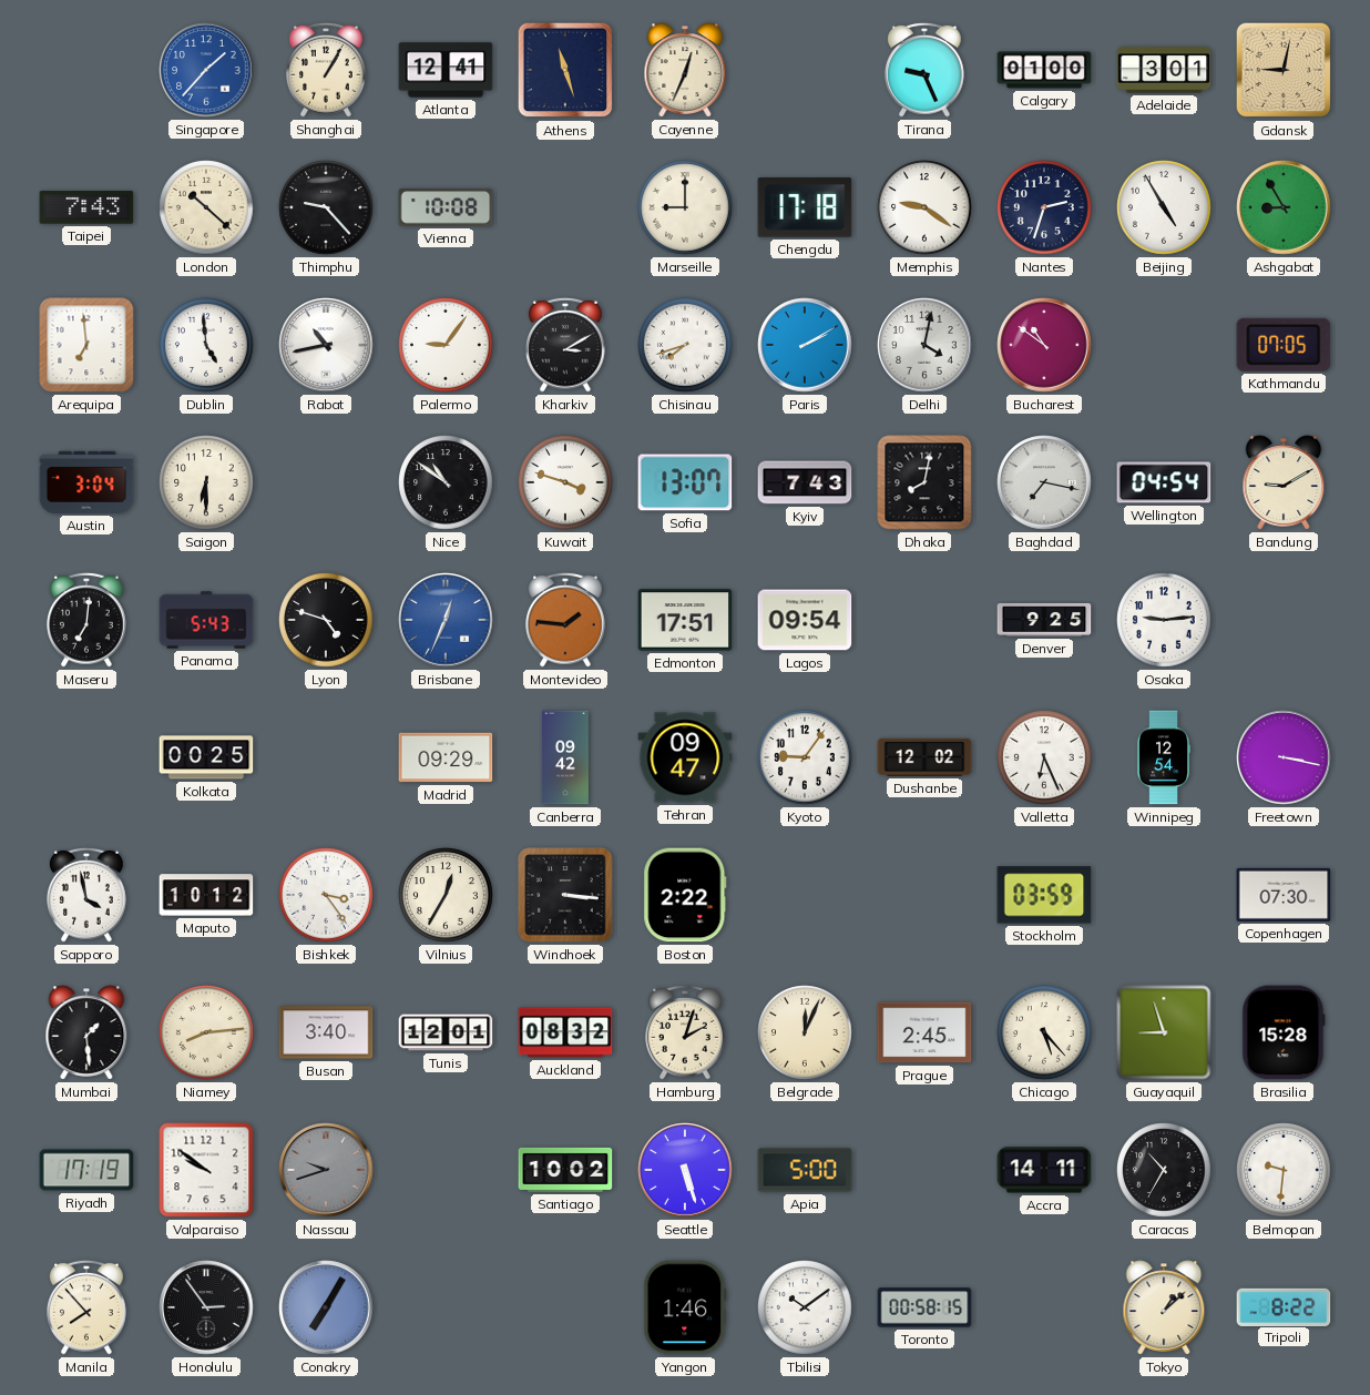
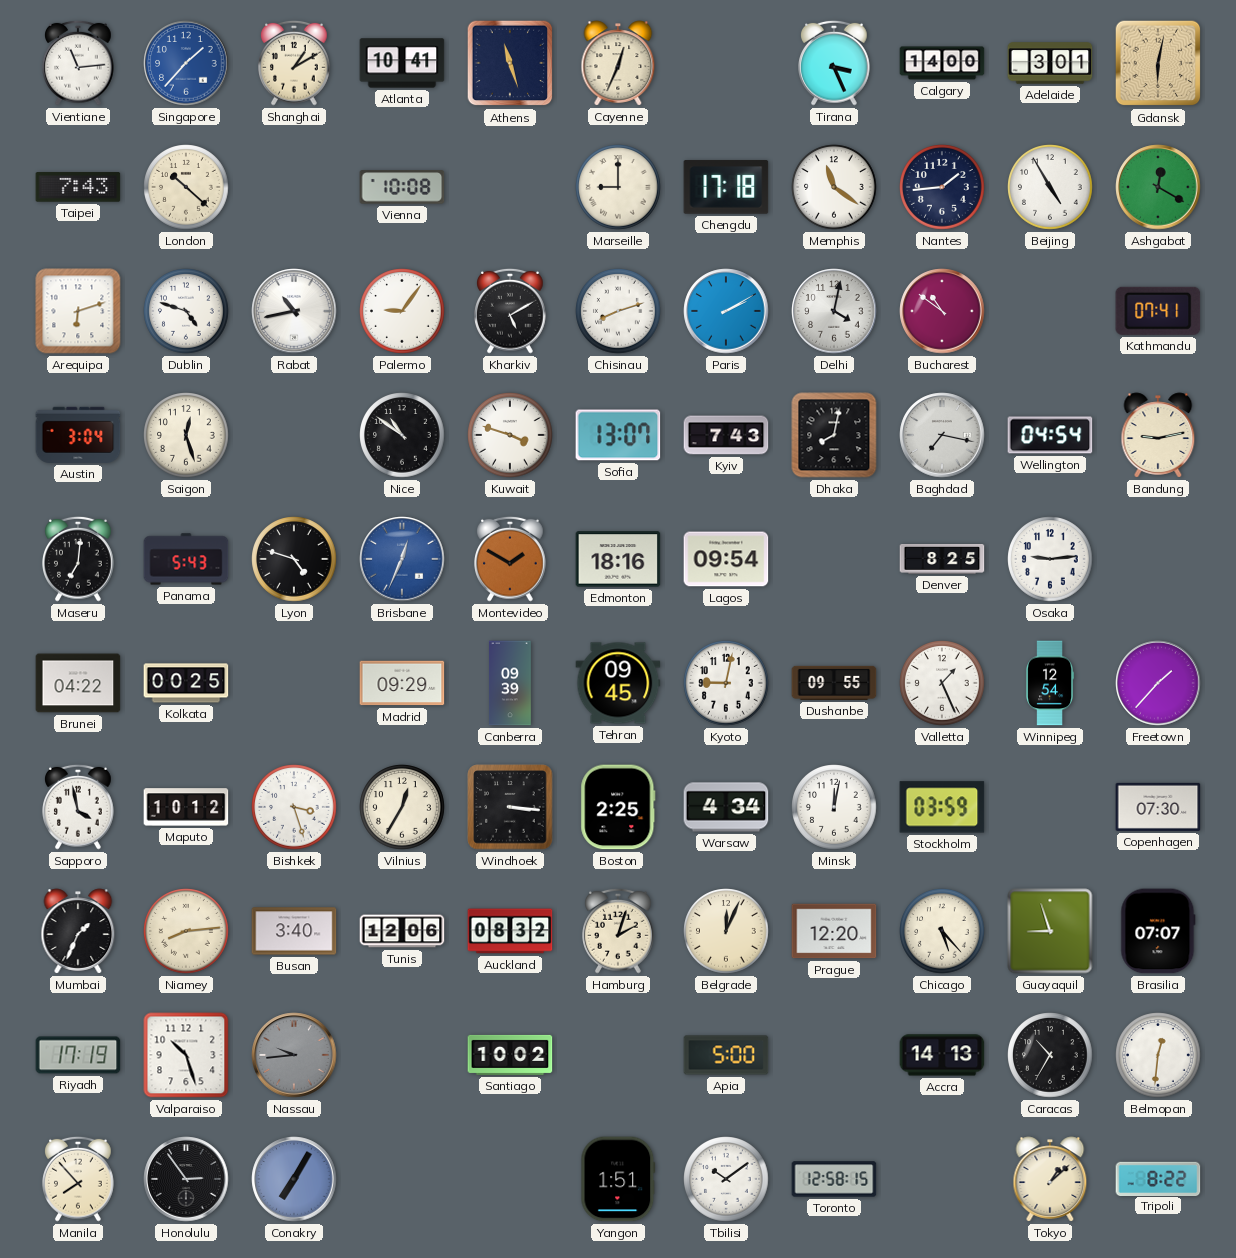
Vientiane: none -> 11:14 (78, 63)
Shanghai: 1:05 -> 1:10 (294, 63)
Atlanta: 12:41 -> 10:41 (402, 63)
Tirana: 9:26 -> 3:26 (834, 63)
Calgary: 01:00 -> 14:00 (942, 63)
Gdansk: 9:02 -> 6:02 (1158, 63)
Thimphu: 9:23 -> none (326, 207)
Memphis: 9:21 -> 11:21 (834, 187)
Nantes: 2:33 -> 1:44 (942, 187)
Ashgabat: 8:55 -> 12:20 (1158, 187)
Arequipa: 6:59 -> 6:12 (78, 311)
Dublin: 4:59 -> 4:48 (186, 311)
Kharkiv: 3:10 -> 5:10 (510, 311)
Chisinau: 7:42 -> 8:12 (618, 311)
Kathmandu: 07:05 -> 07:41 (1158, 311)
Saigon: 6:30 -> 12:27 (186, 435)
Bandung: 9:10 -> 9:13 (1158, 435)
Montevideo: 1:46 -> 1:50 (510, 559)
Edmonton: 17:51 -> 18:16 (618, 559)
Denver: 9:25 -> 8:25 (942, 560)
Brunei: none -> 04:22 (78, 683)
Canberra: 09:42 -> 09:39 (510, 683)
Tehran: 09:47 -> 09:45 (618, 683)
Kyoto: 9:06 -> 9:02 (726, 683)
Dushanbe: 12:02 -> 09:55 (834, 683)
Valletta: 6:26 -> 1:26 (942, 683)
Freetown: 3:17 -> 1:37 (1158, 683)
Bishkek: 3:24 -> 3:27 (294, 807)
Boston: 2:22 -> 2:25 (618, 807)
Warsaw: none -> 4:34 (726, 807)
Minsk: none -> 12:02 (834, 807)
Mumbai: 1:29 -> 1:34 (78, 931)
Tunis: 12:01 -> 12:06 (402, 931)
Prague: 2:45 -> 12:20 (834, 931)
Brasilia: 15:28 -> 07:07 (1158, 931)
Valparaiso: 9:51 -> 10:27 (186, 1055)
Nassau: 9:42 -> 9:44 (294, 1055)
Seattle: 5:27 -> none (685, 1170)
Accra: 14:11 -> 14:13 (942, 1055)
Belmopan: 9:31 -> 12:31 (1158, 1055)
Yangon: 1:46 -> 1:51 (618, 1179)
Toronto: 00:58 -> 12:58 (834, 1179)
